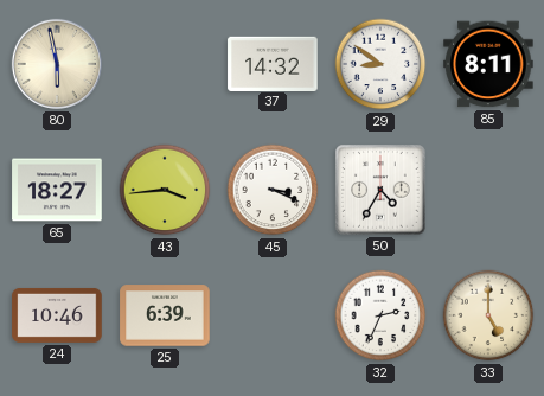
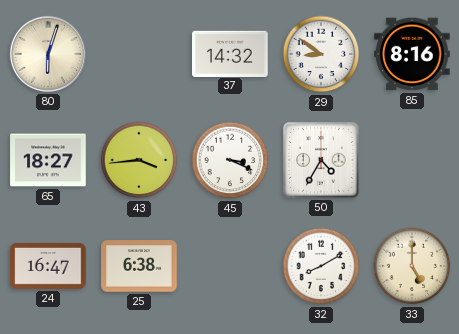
80: 5:58 -> 6:03 (48, 54)
85: 8:11 -> 8:16 (412, 54)
24: 10:46 -> 16:47 (48, 266)
25: 6:39 -> 6:38 (139, 266)
32: 2:34 -> 8:10 (321, 266)
